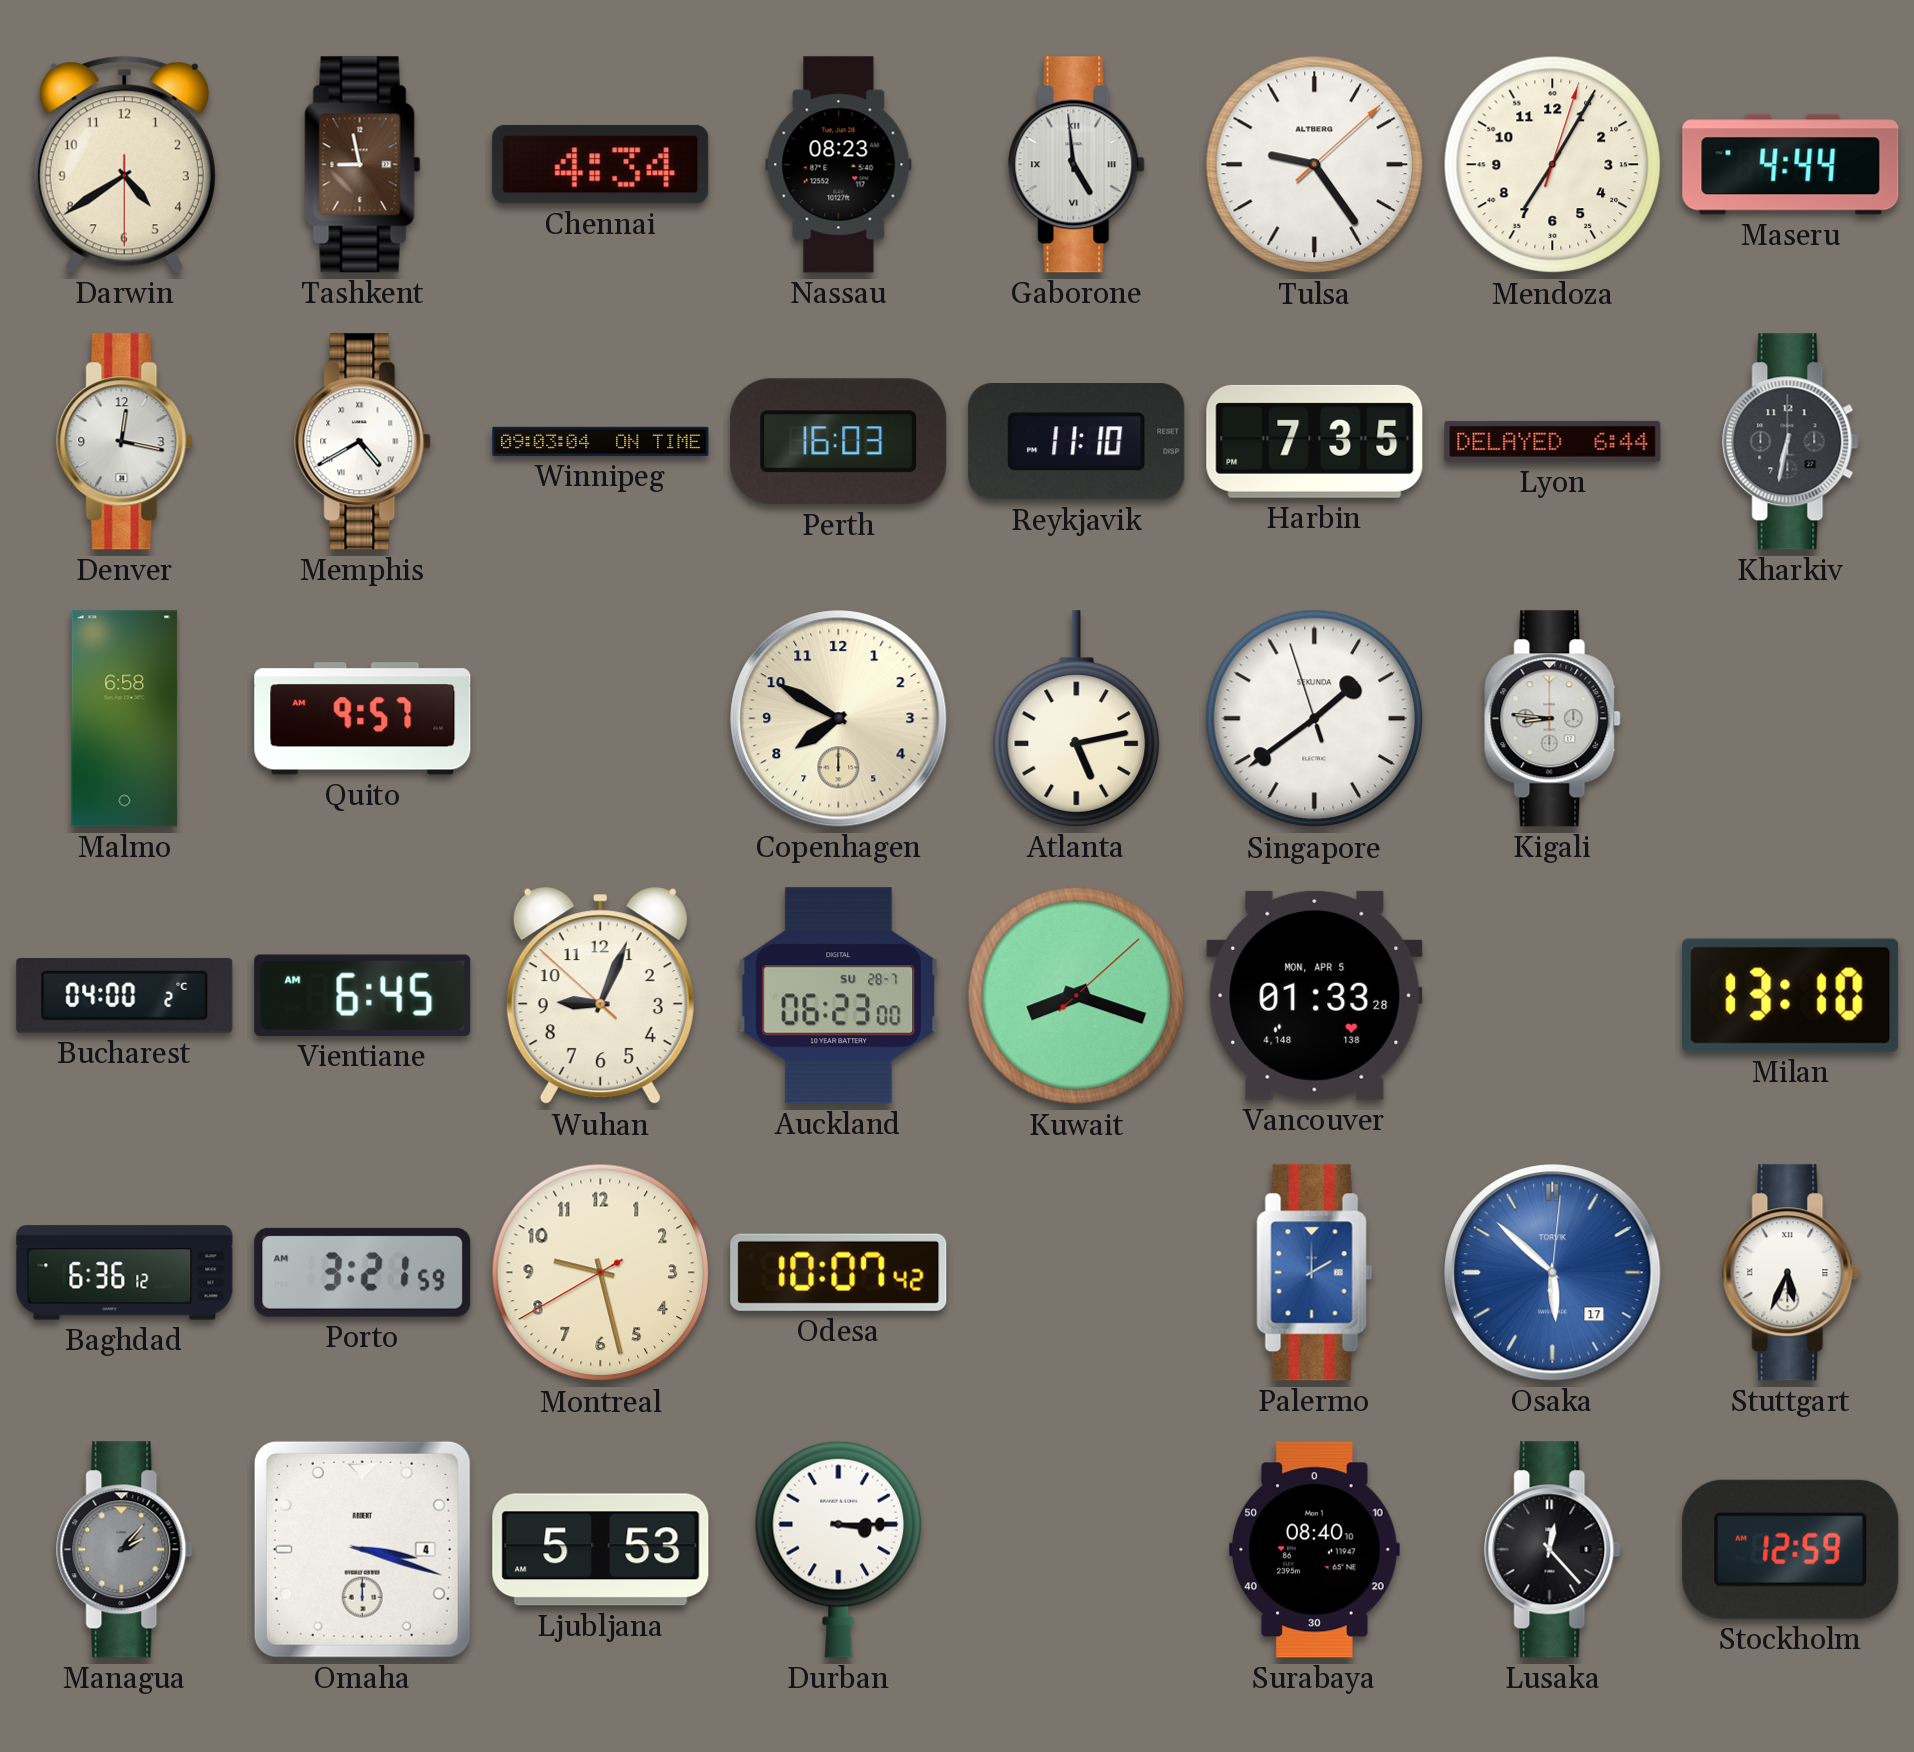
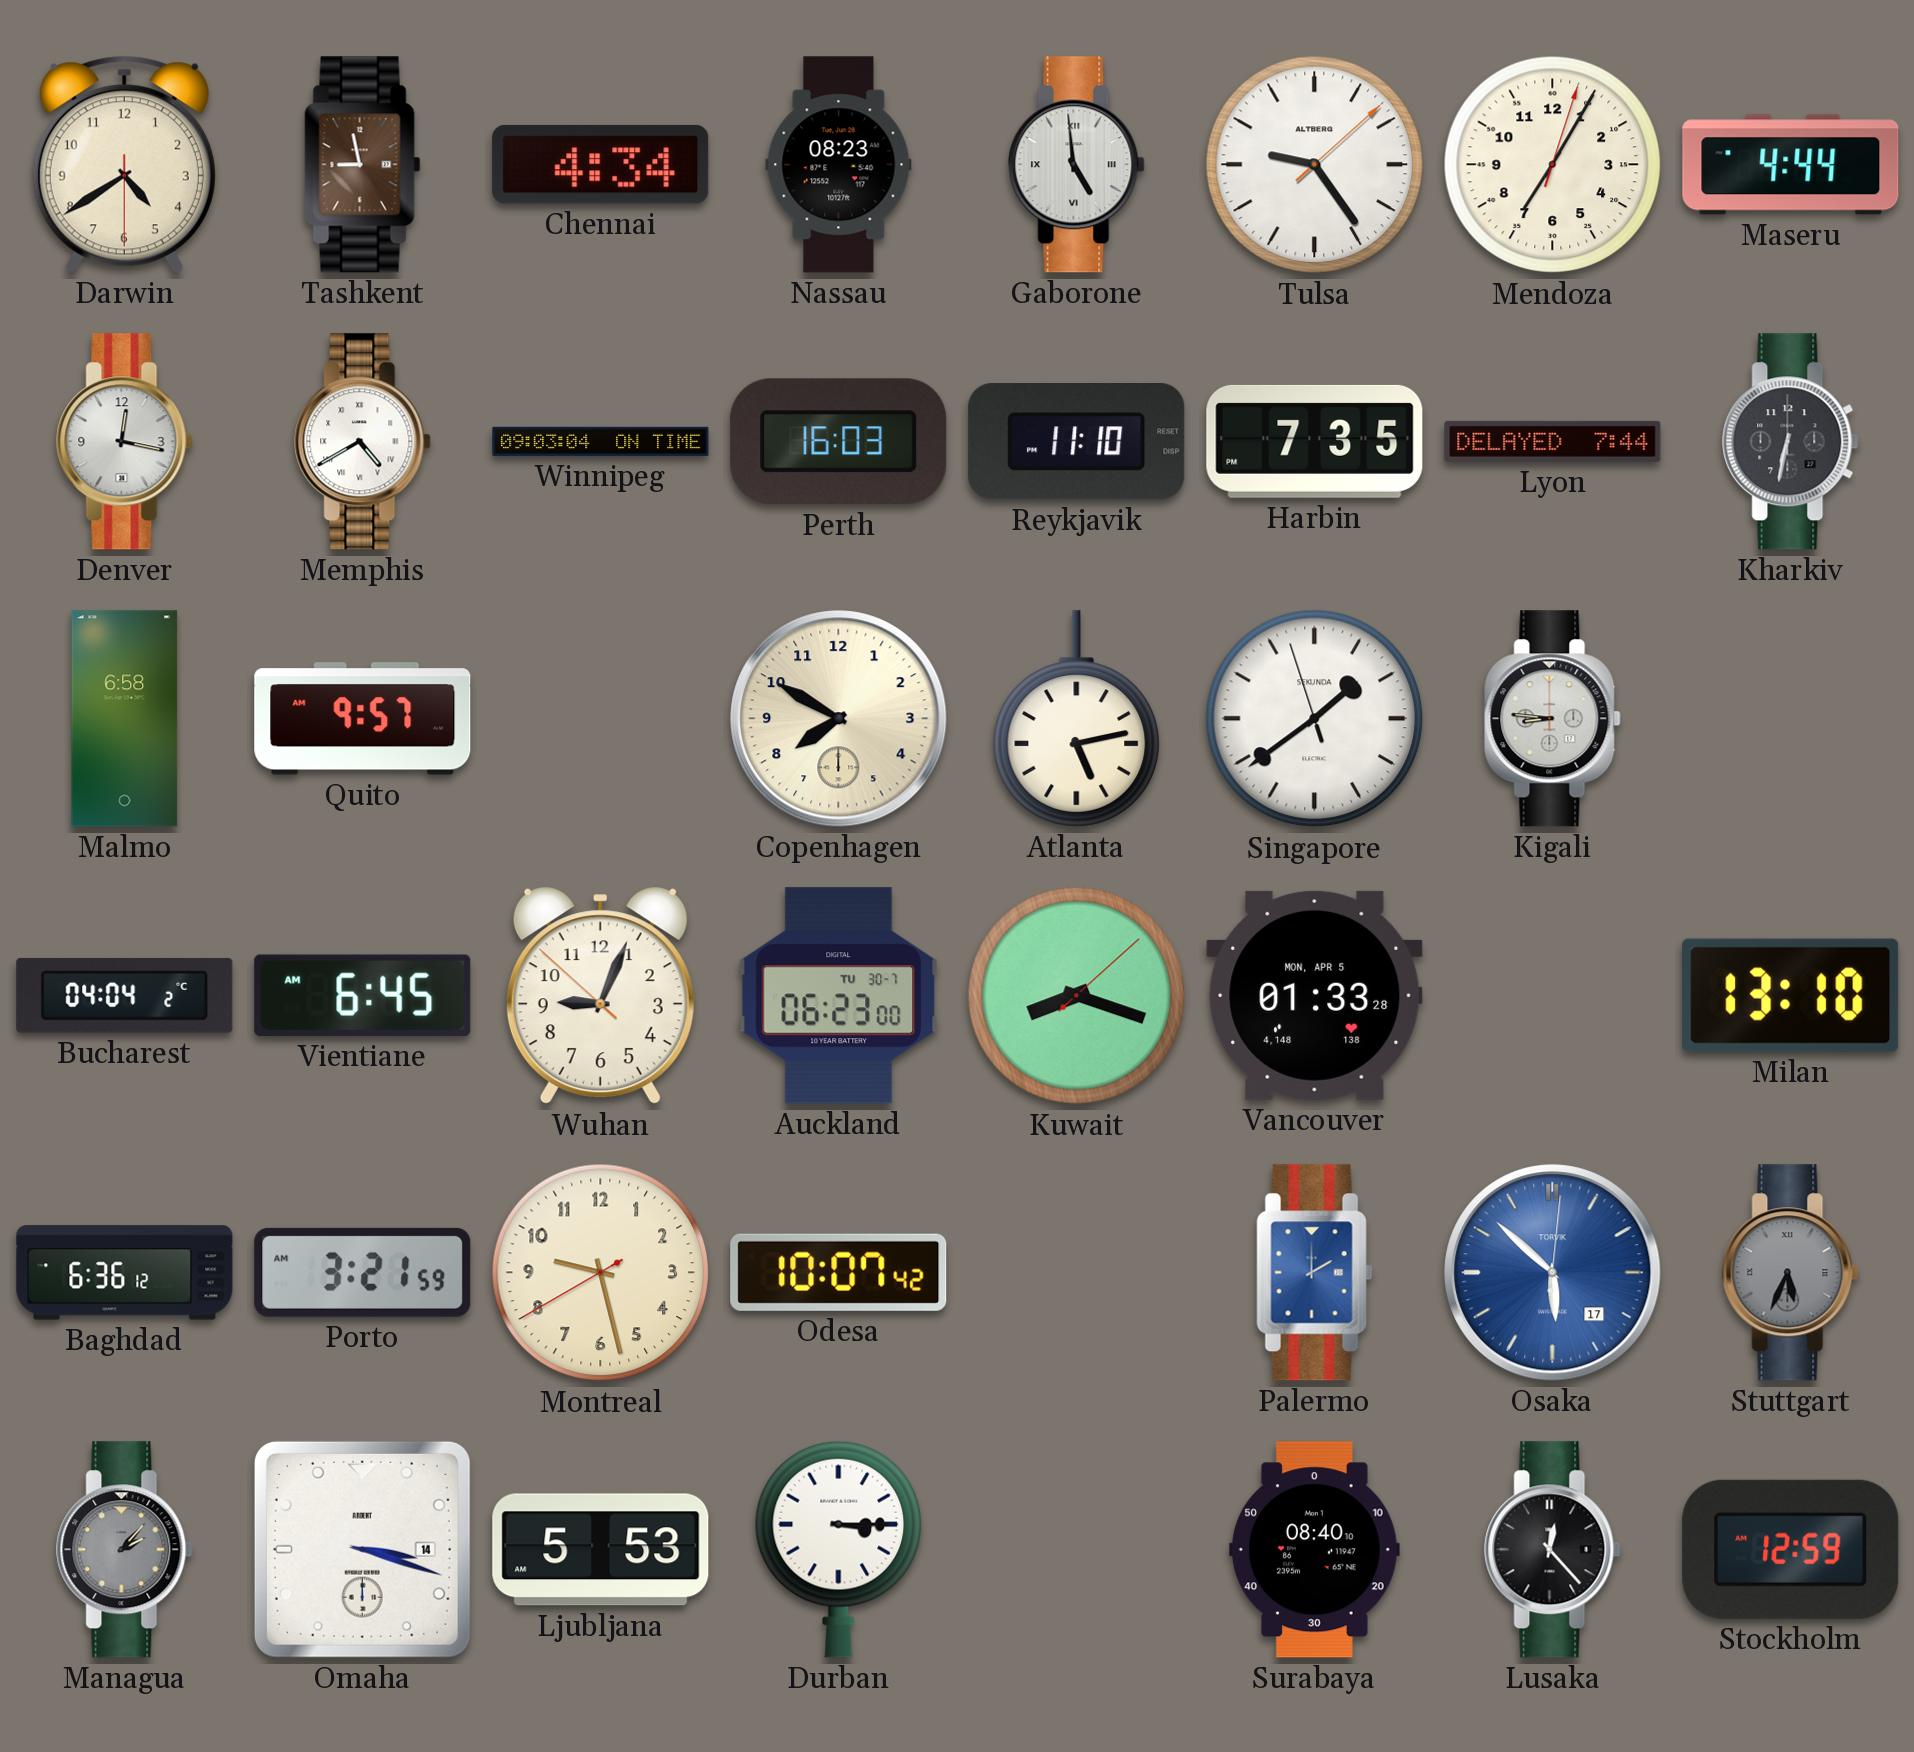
Lyon: 6:44 -> 7:44 (1553, 441)
Bucharest: 04:00 -> 04:04 (125, 996)
Auckland date: SU 28-7 -> TU 30-7 (839, 996)
Stuttgart dial: white -> grey (1791, 1273)
Omaha date: 4 -> 14 (362, 1549)
